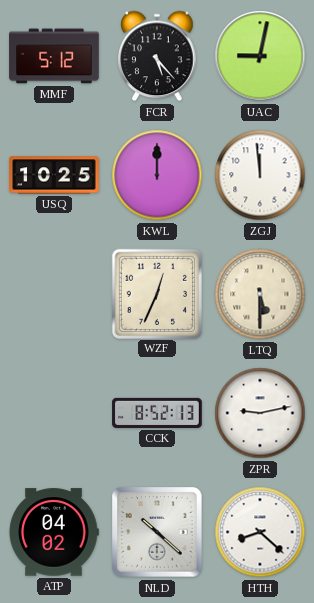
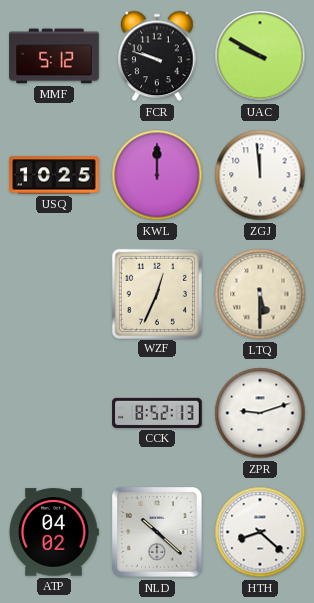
FCR: 5:23 -> 9:48 (157, 56)
UAC: 9:02 -> 9:50 (260, 56)
ZPR: 9:13 -> 9:12 (260, 413)
